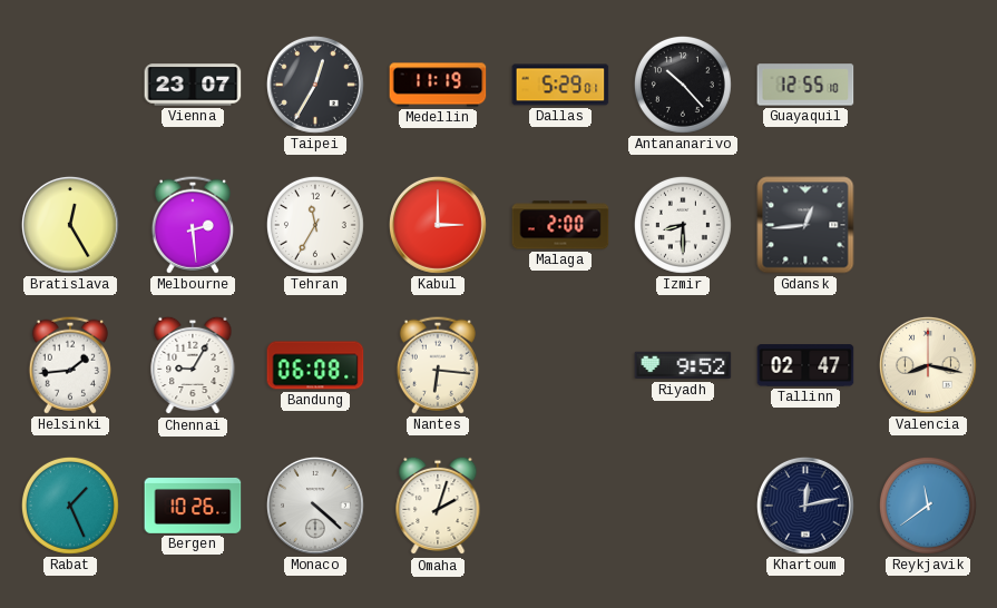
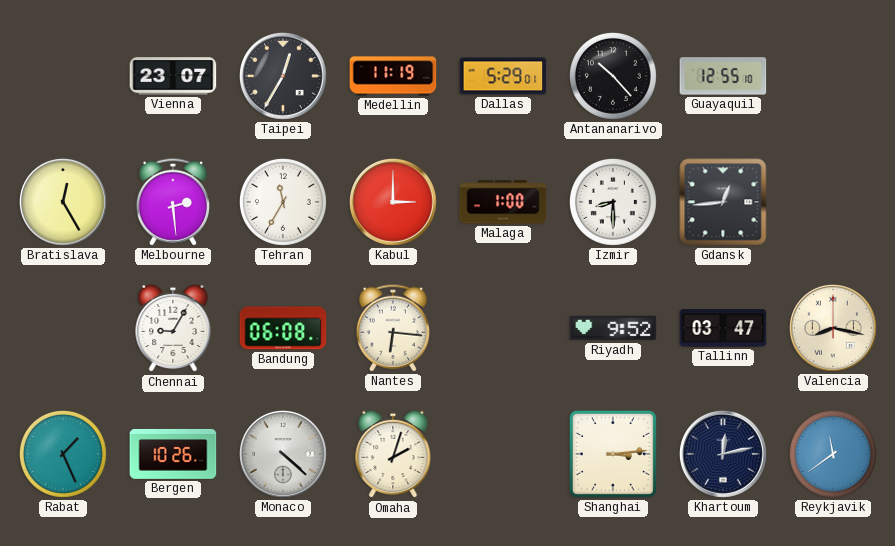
Malaga: 2:00 -> 1:00 (503, 202)
Helsinki: 1:44 -> none (70, 365)
Tallinn: 02:47 -> 03:47 (723, 328)
Shanghai: none -> 3:14 (613, 454)
